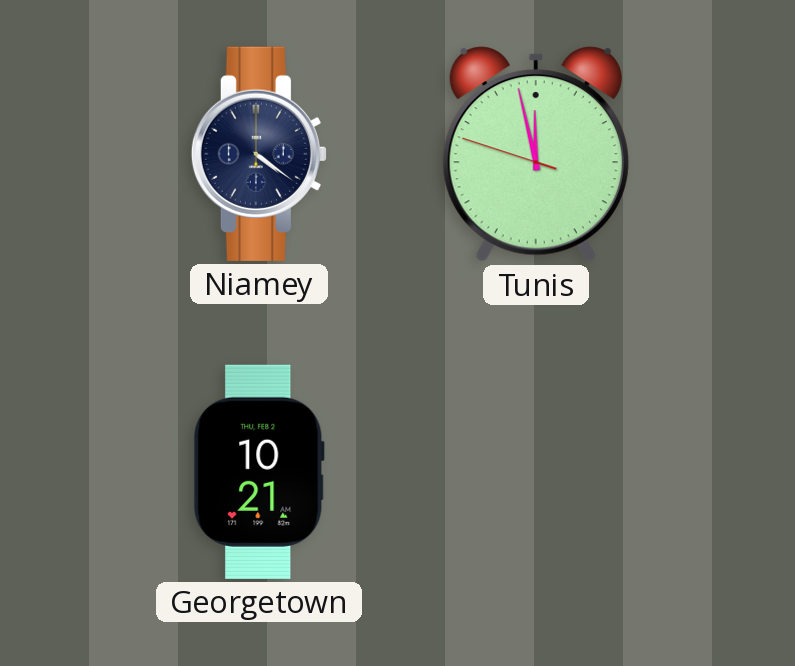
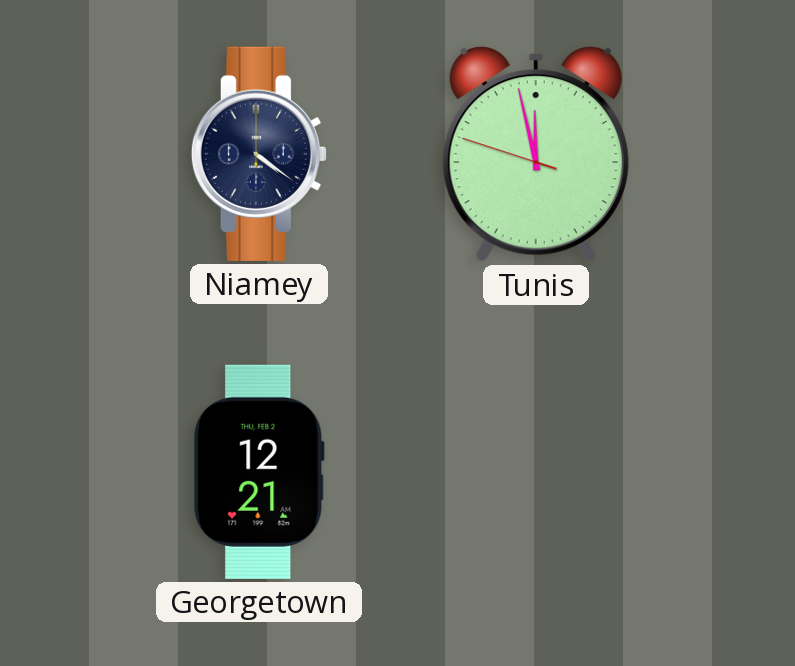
Georgetown: 10:21 -> 12:21 (259, 472)
